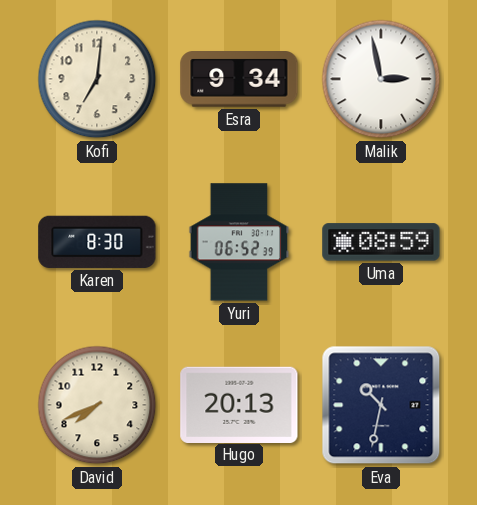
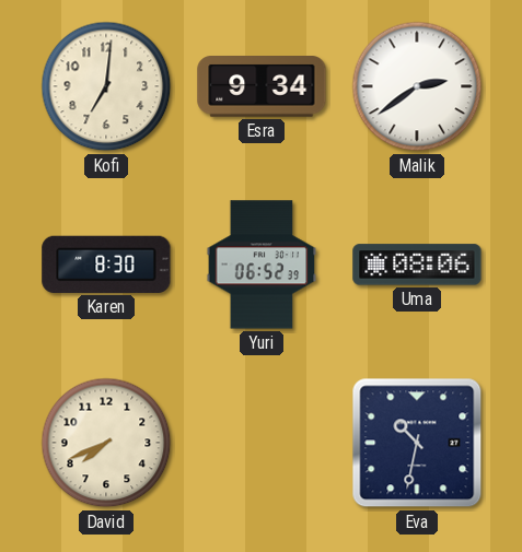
Malik: 2:58 -> 2:39 (417, 86)
Uma: 08:59 -> 08:06 (417, 265)
Hugo: 20:13 -> none (239, 404)
